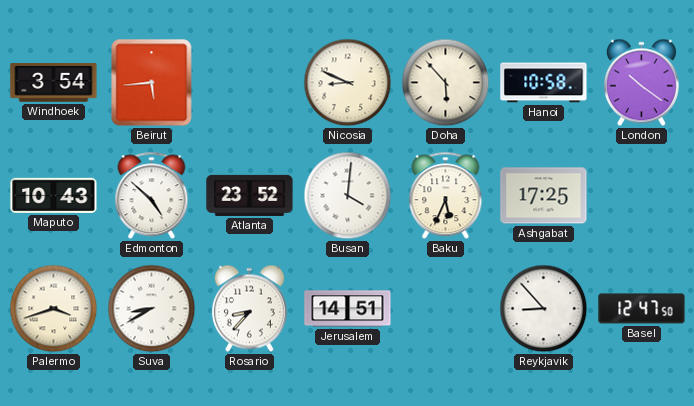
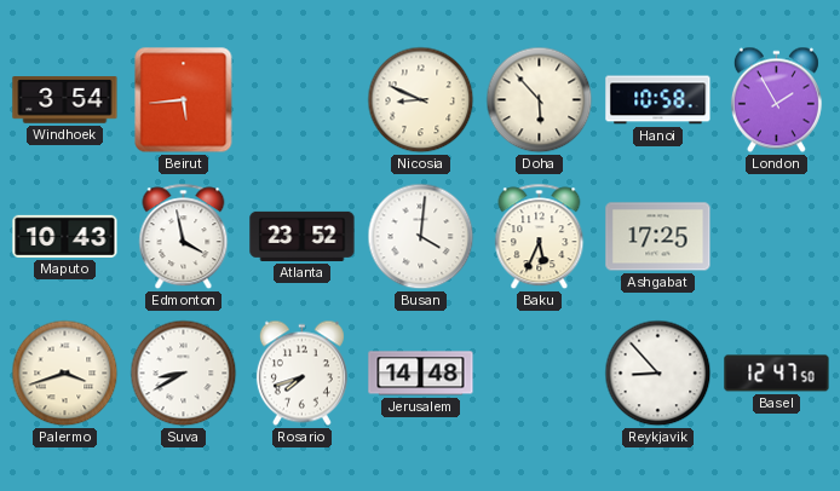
London: 10:21 -> 1:55 (776, 100)
Edmonton: 4:52 -> 3:58 (184, 237)
Rosario: 8:37 -> 7:42 (301, 374)
Jerusalem: 14:51 -> 14:48 (421, 374)
